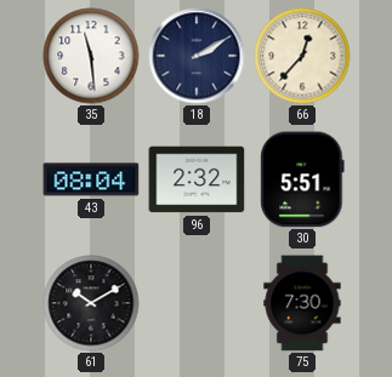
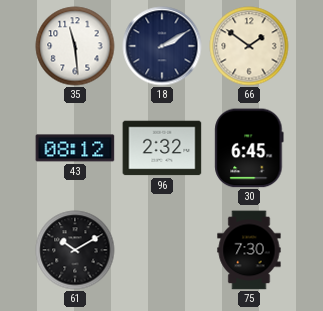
66: 12:37 -> 1:51 (249, 46)
43: 08:04 -> 08:12 (75, 148)
30: 5:51 -> 6:45 (249, 148)
